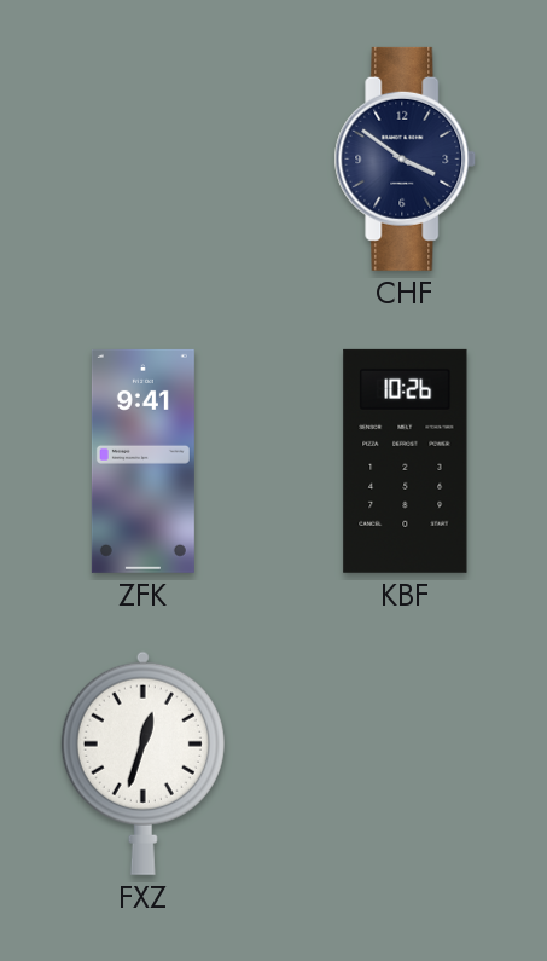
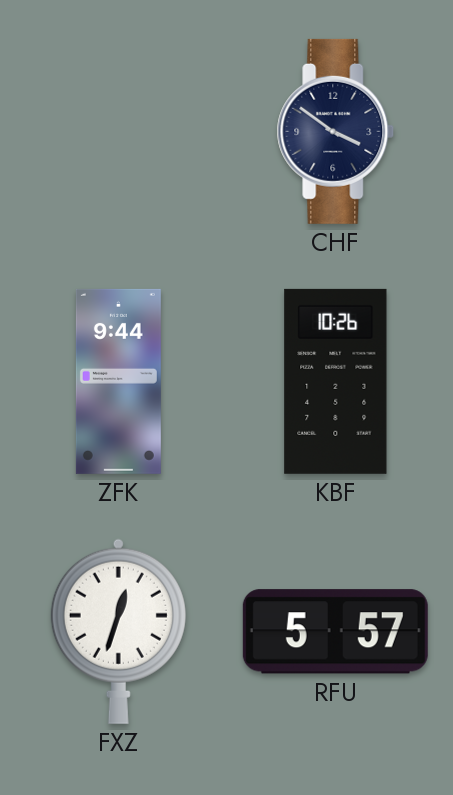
ZFK: 9:41 -> 9:44 (118, 381)
RFU: none -> 5:57 (335, 632)
